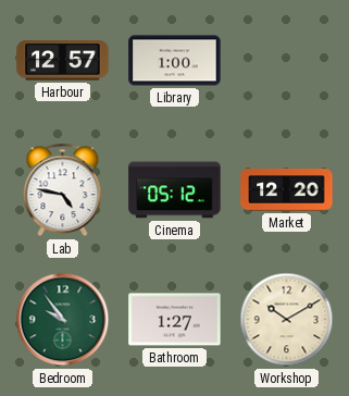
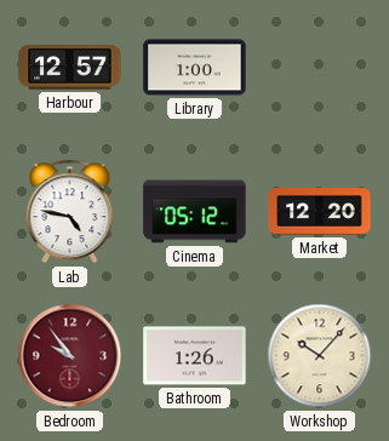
Bedroom dial: green -> burgundy (70, 356)
Bathroom: 1:27 -> 1:26 (195, 356)
Workshop: 10:10 -> 10:07 (320, 356)
